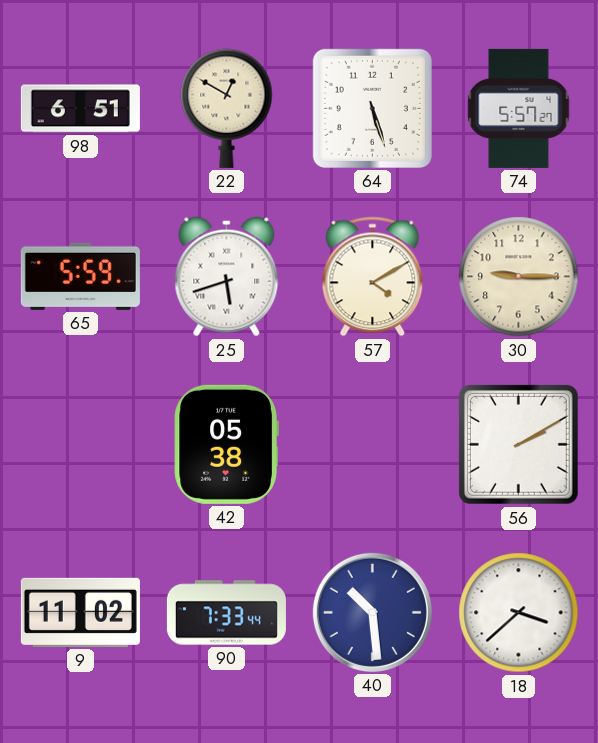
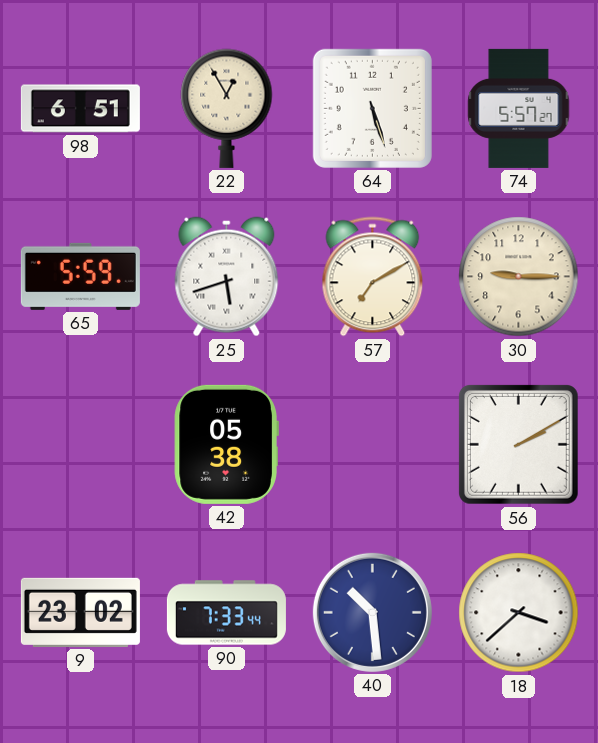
22: 12:50 -> 12:55 (227, 108)
57: 4:10 -> 7:10 (373, 277)
9: 11:02 -> 23:02 (80, 612)
